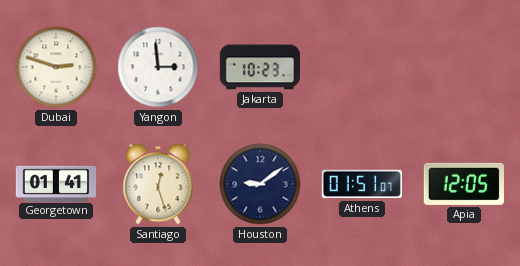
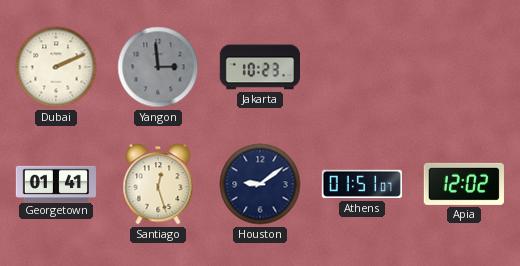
Dubai: 2:48 -> 2:11 (56, 67)
Yangon dial: white -> grey (158, 67)
Apia: 12:05 -> 12:02 (464, 184)
